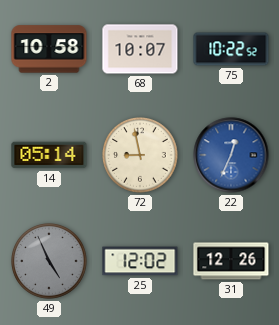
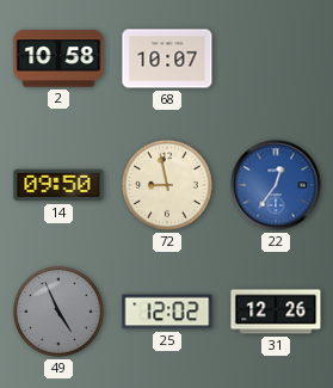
75: 10:22 -> none (231, 49)
14: 05:14 -> 09:50 (58, 185)
22: 12:34 -> 12:36 (276, 185)
